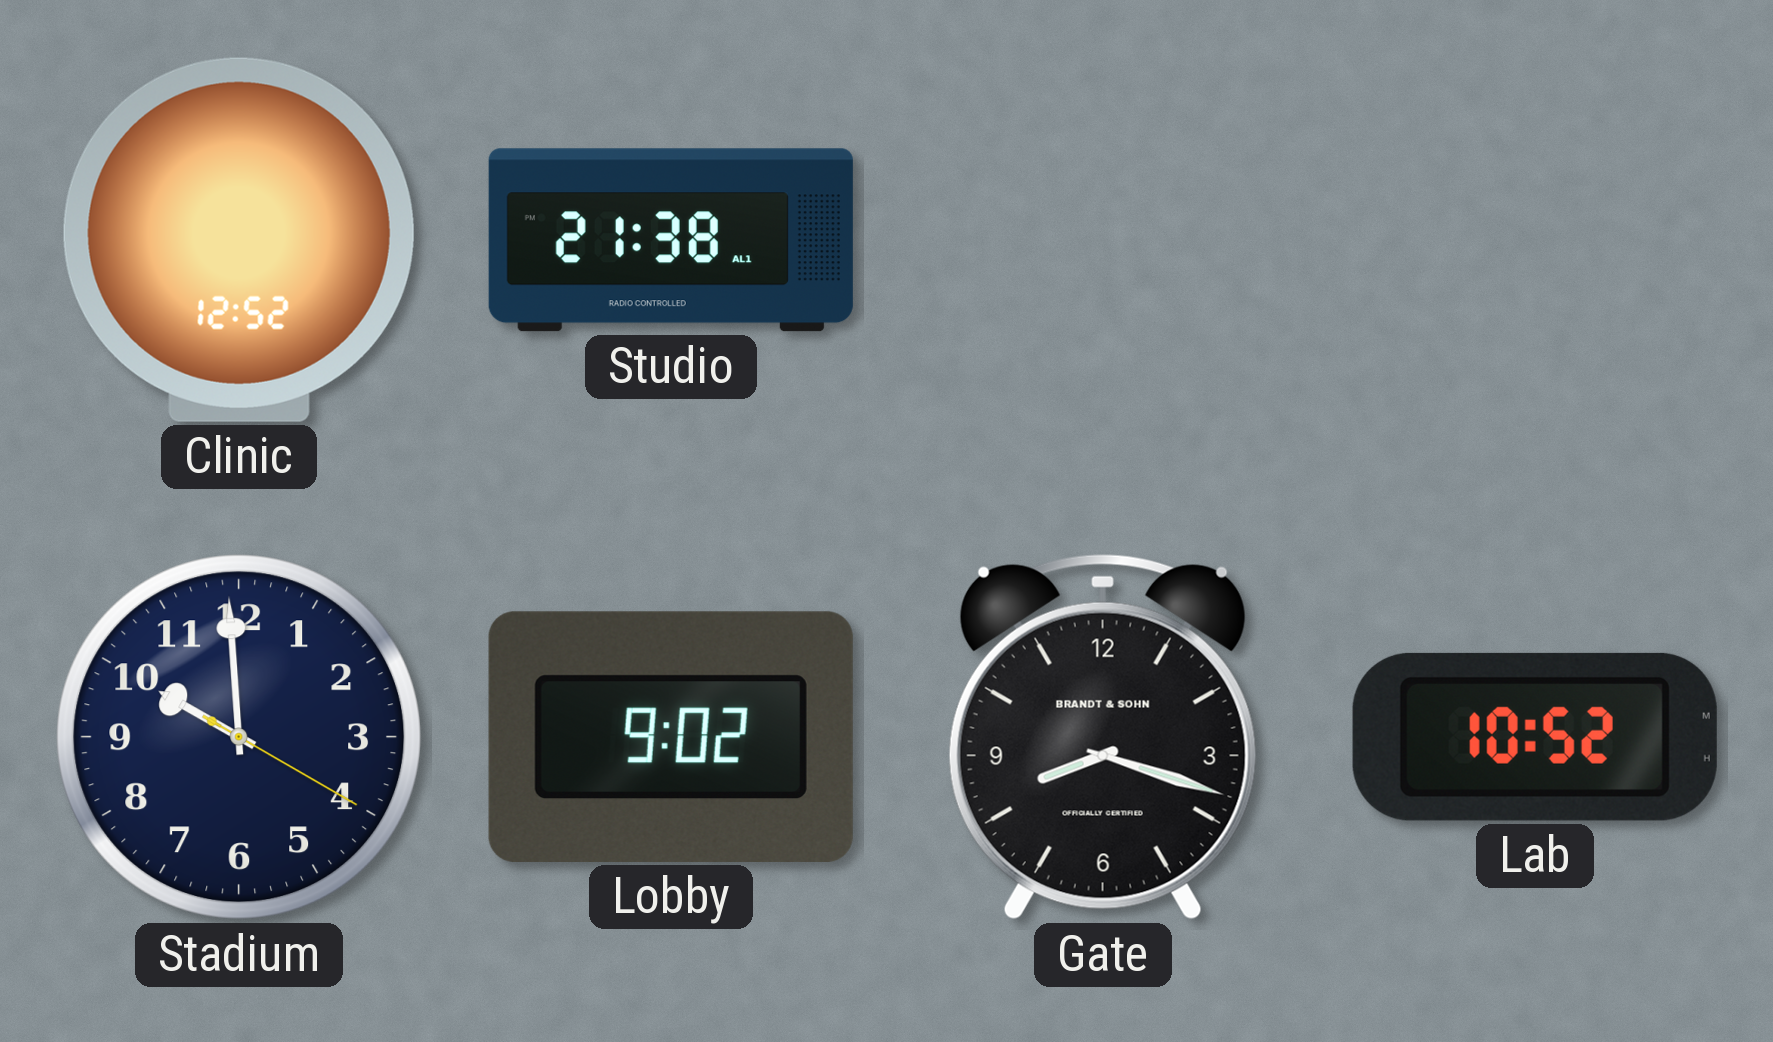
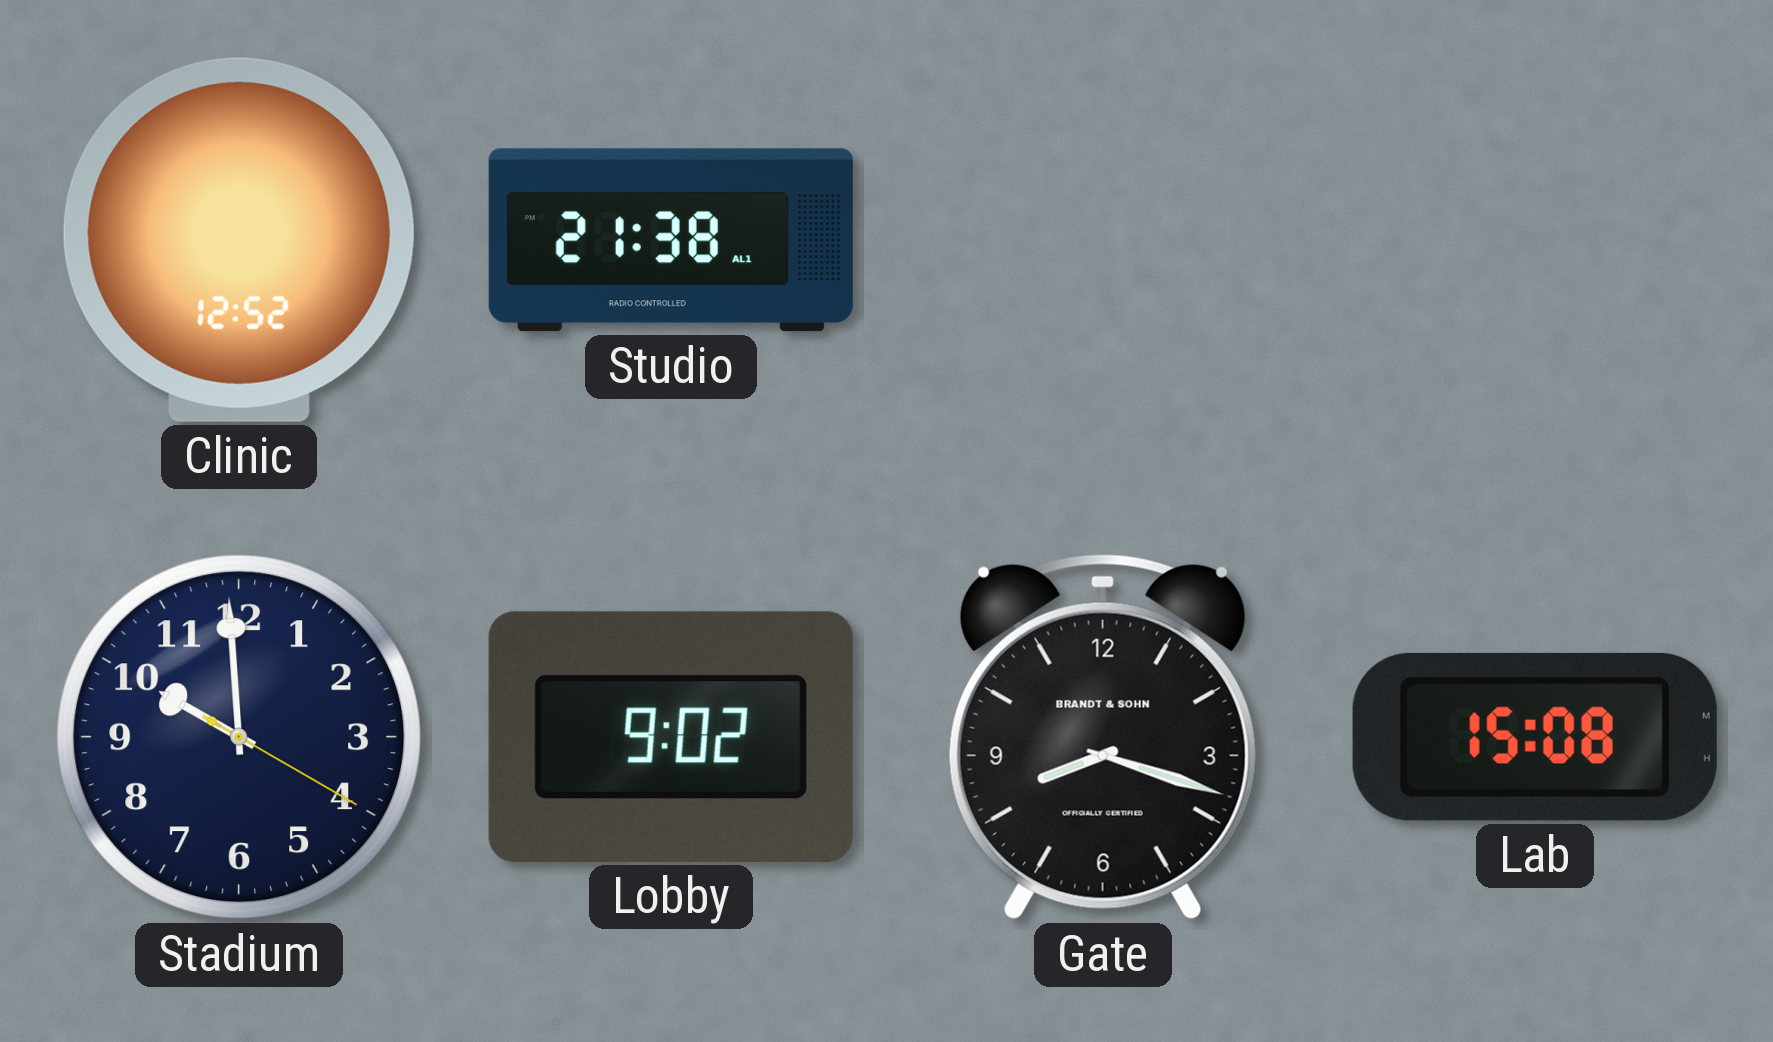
Lab: 10:52 -> 15:08 (1535, 737)
